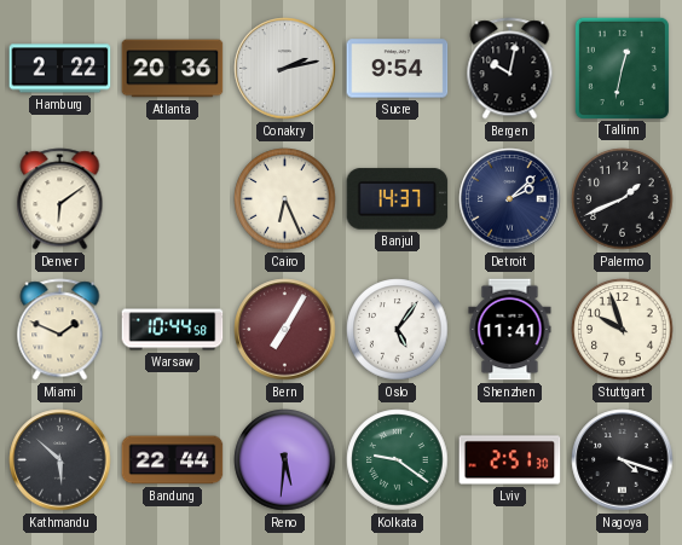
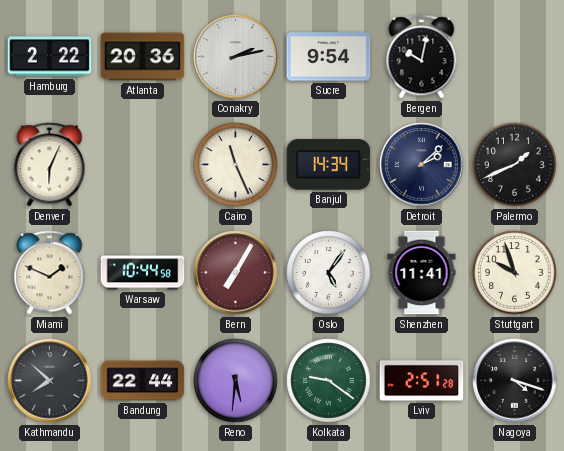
Tallinn: 12:32 -> none (622, 68)
Denver: 6:09 -> 6:04 (50, 165)
Cairo: 6:26 -> 11:26 (236, 165)
Banjul: 14:37 -> 14:34 (329, 165)
Kathmandu: 5:52 -> 7:52 (50, 381)
Lviv: 2:51:30 -> 2:51:28 (422, 381)
